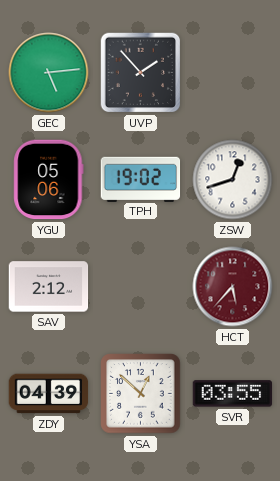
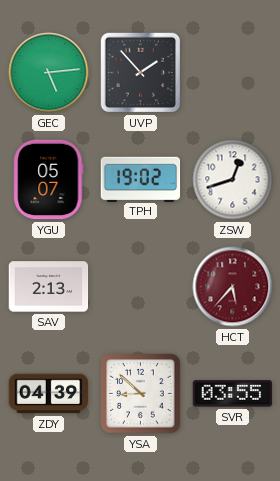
YGU: 05:06 -> 05:07 (49, 180)
SAV: 2:12 -> 2:13 (49, 287)
YSA: 12:52 -> 8:52 (141, 394)
